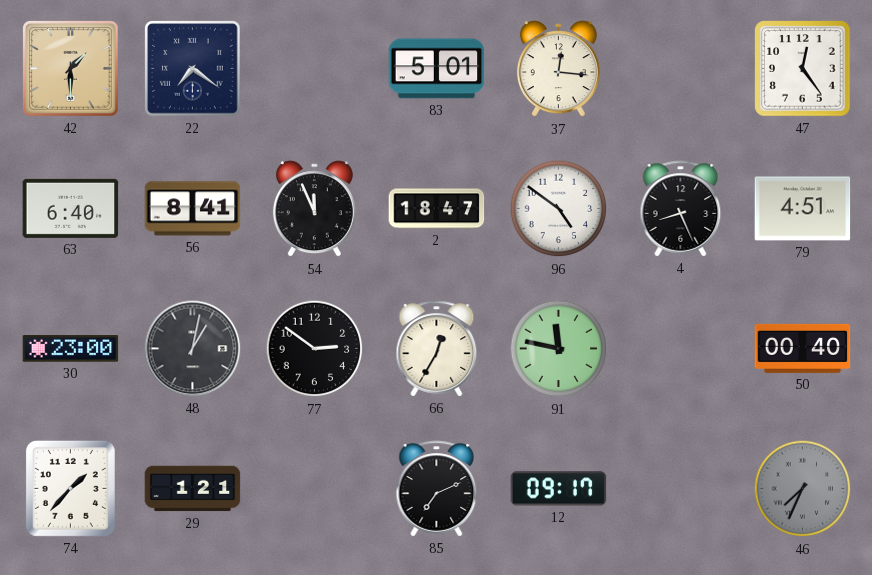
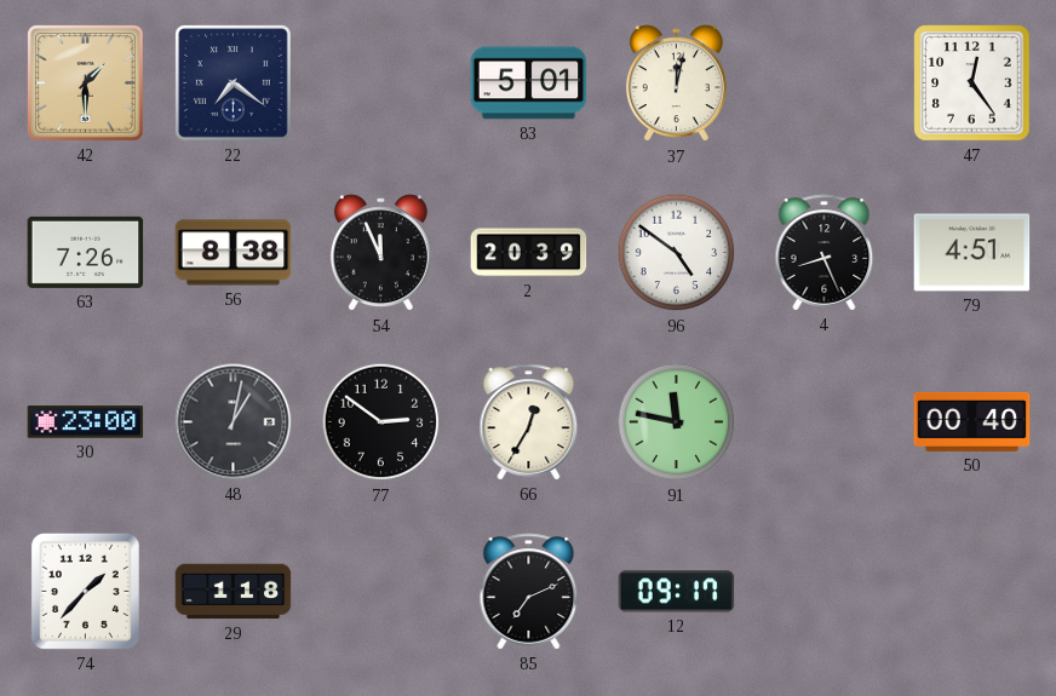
37: 12:16 -> 12:02 (676, 84)
63: 6:40 -> 7:26 (86, 252)
56: 8:41 -> 8:38 (234, 253)
2: 18:47 -> 20:39 (529, 253)
29: 1:21 -> 1:18 (234, 592)
46: 7:34 -> none (803, 489)
